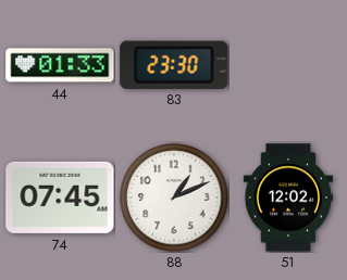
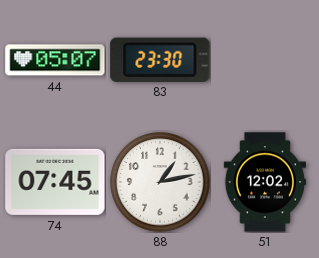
44: 01:33 -> 05:07 (55, 60)
88: 1:11 -> 1:13 (160, 182)
